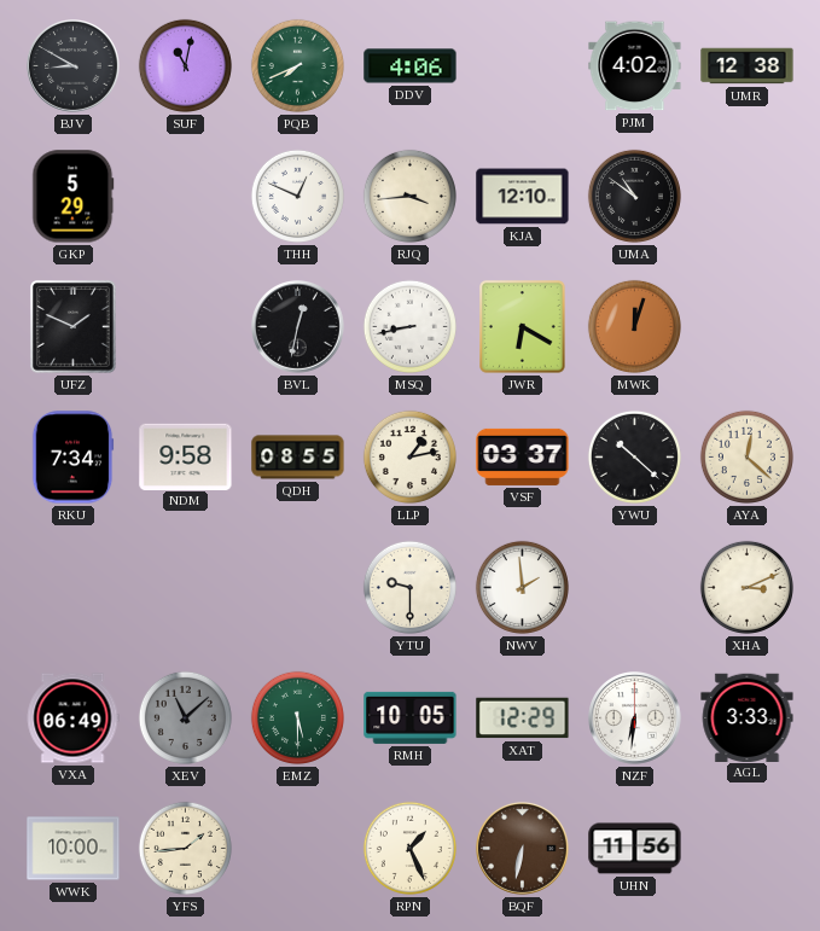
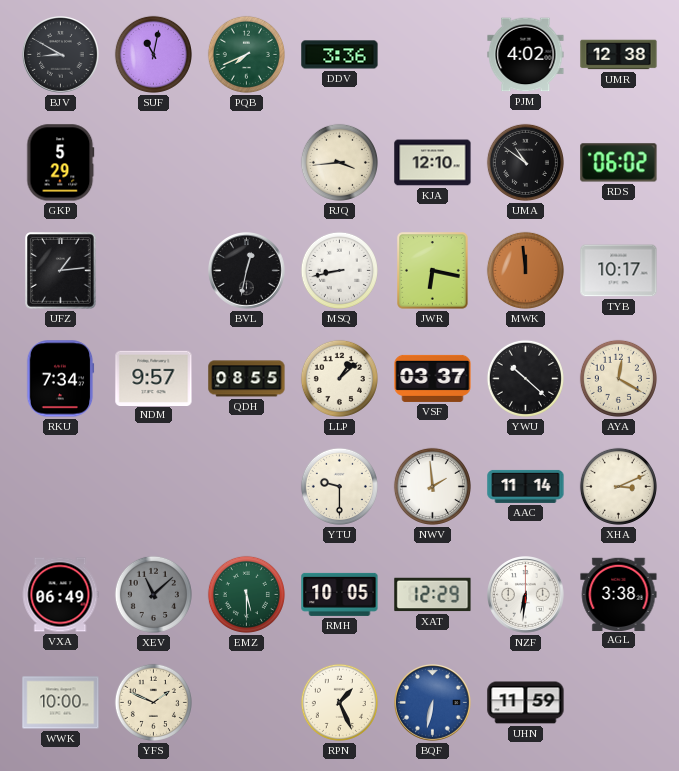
DDV: 4:06 -> 3:36 (340, 55)
THH: 12:49 -> none (297, 196)
RDS: none -> 06:02 (619, 163)
UFZ: 1:49 -> 1:14 (61, 271)
JWR: 6:20 -> 6:17 (433, 271)
MWK: 12:03 -> 11:59 (525, 270)
TYB: none -> 10:17 (619, 271)
NDM: 9:58 -> 9:57 (154, 378)
LLP: 1:13 -> 1:08 (339, 378)
AYA: 12:22 -> 12:20 (618, 378)
AAC: none -> 11:14 (526, 486)
AGL: 3:33 -> 3:38 (619, 594)
YFS: 1:44 -> 1:49 (153, 702)
BQF dial: brown -> blue (433, 703)
UHN: 11:56 -> 11:59 (526, 703)
